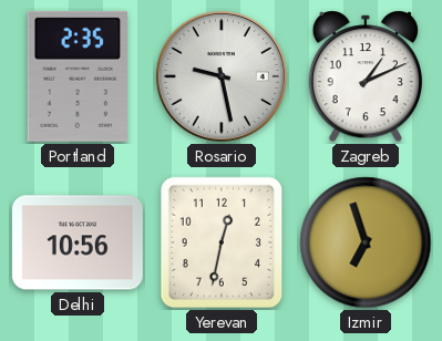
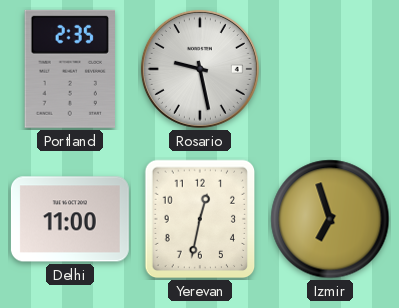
Zagreb: 1:11 -> none (364, 76)
Delhi: 10:56 -> 11:00 (70, 219)
